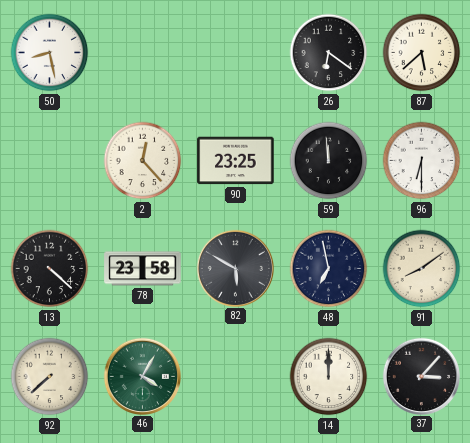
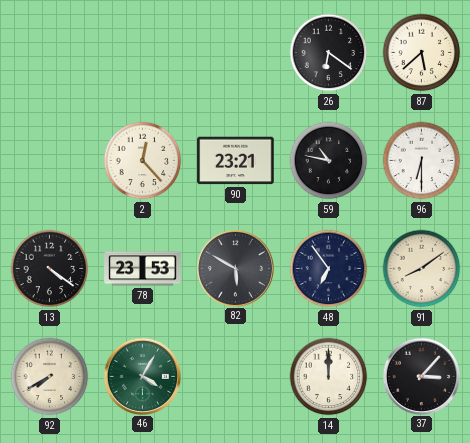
50: 8:28 -> none (50, 53)
90: 23:25 -> 23:21 (236, 161)
59: 11:59 -> 10:47 (329, 161)
13: 4:22 -> 4:21 (50, 269)
78: 23:58 -> 23:53 (143, 269)
48: 6:58 -> 6:54 (329, 269)
92: 7:38 -> 7:40 (50, 377)
